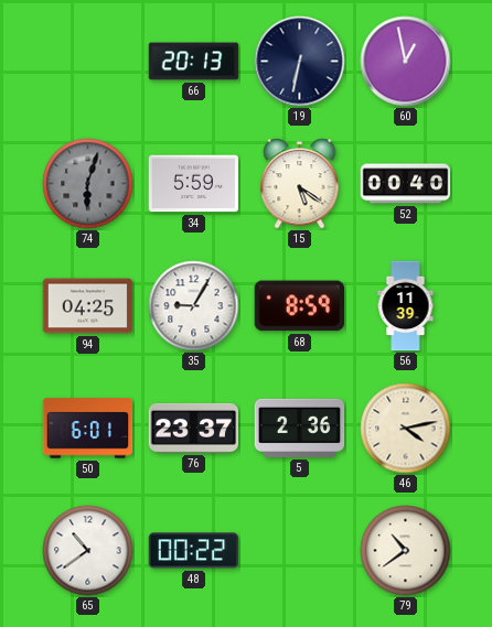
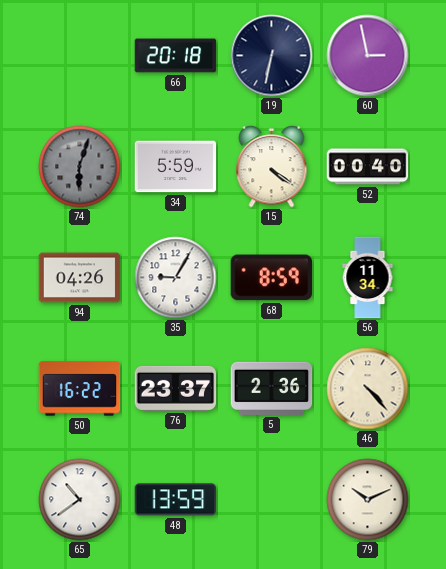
66: 20:13 -> 20:18 (176, 56)
60: 12:58 -> 2:58 (368, 56)
15: 5:21 -> 4:21 (272, 167)
94: 04:25 -> 04:26 (80, 278)
56: 11:39 -> 11:34 (368, 278)
50: 6:01 -> 16:22 (80, 389)
46: 4:13 -> 4:23 (368, 389)
48: 00:22 -> 13:59 (176, 500)
79: 10:39 -> 10:11 (368, 500)
